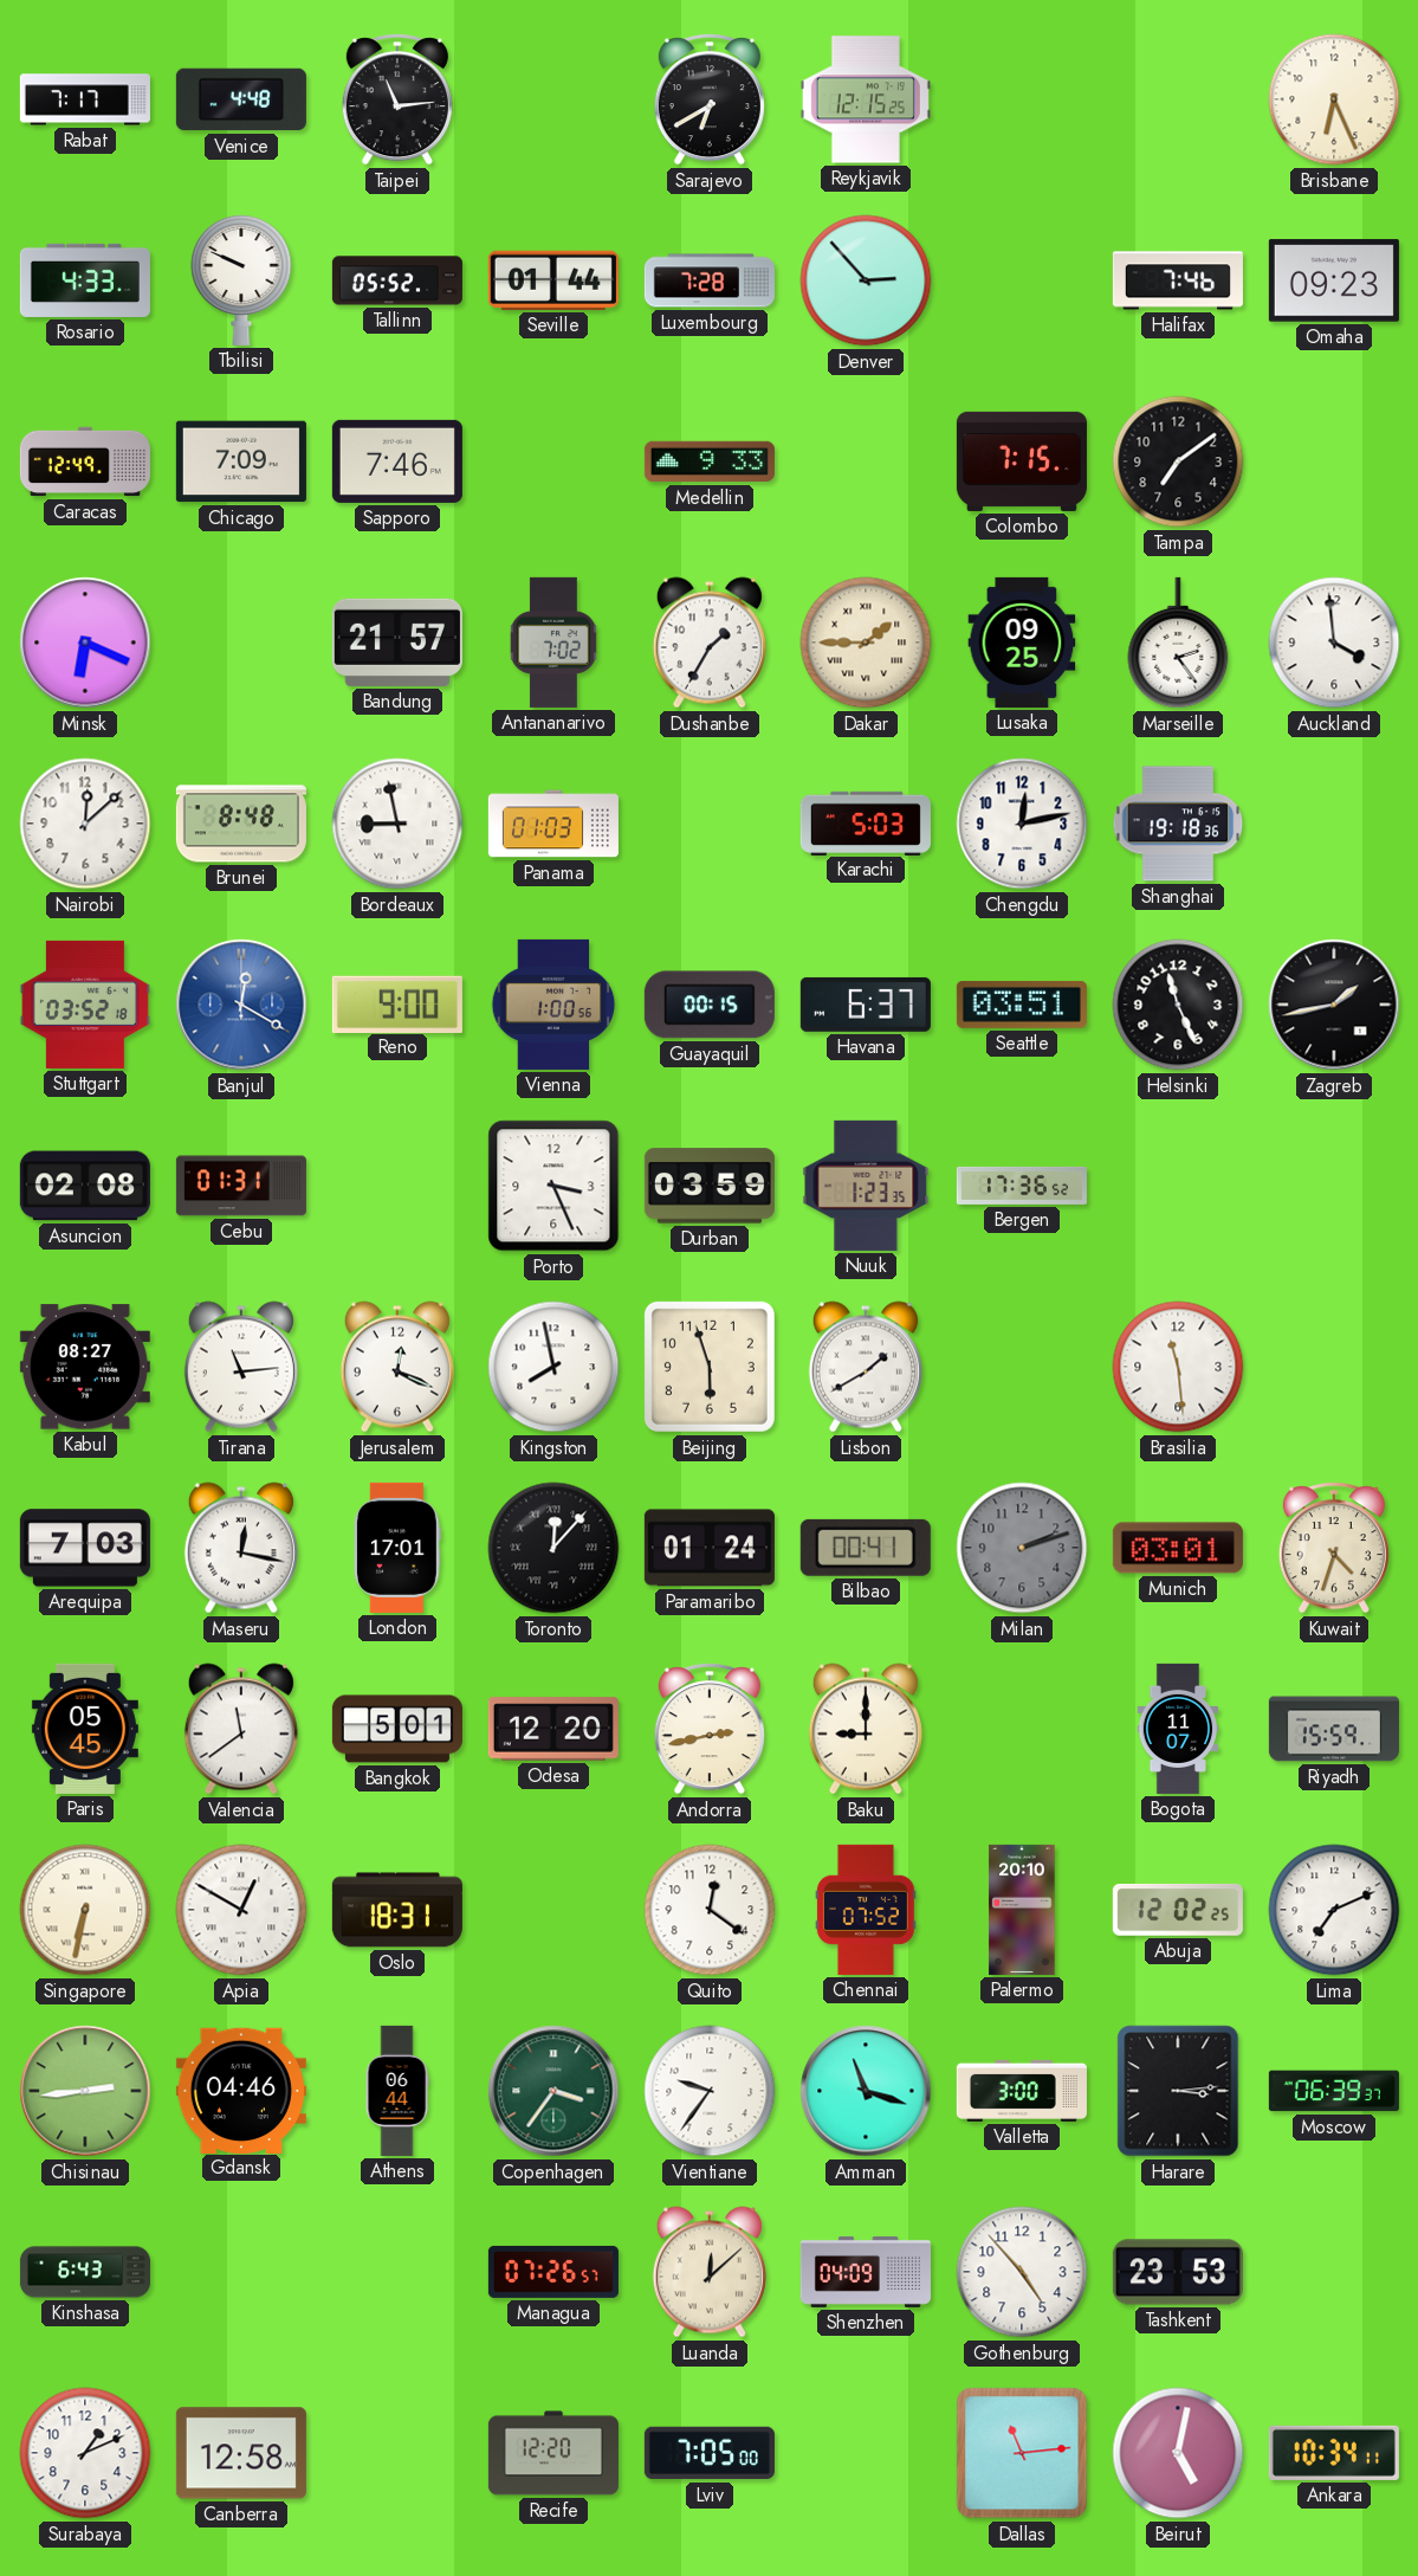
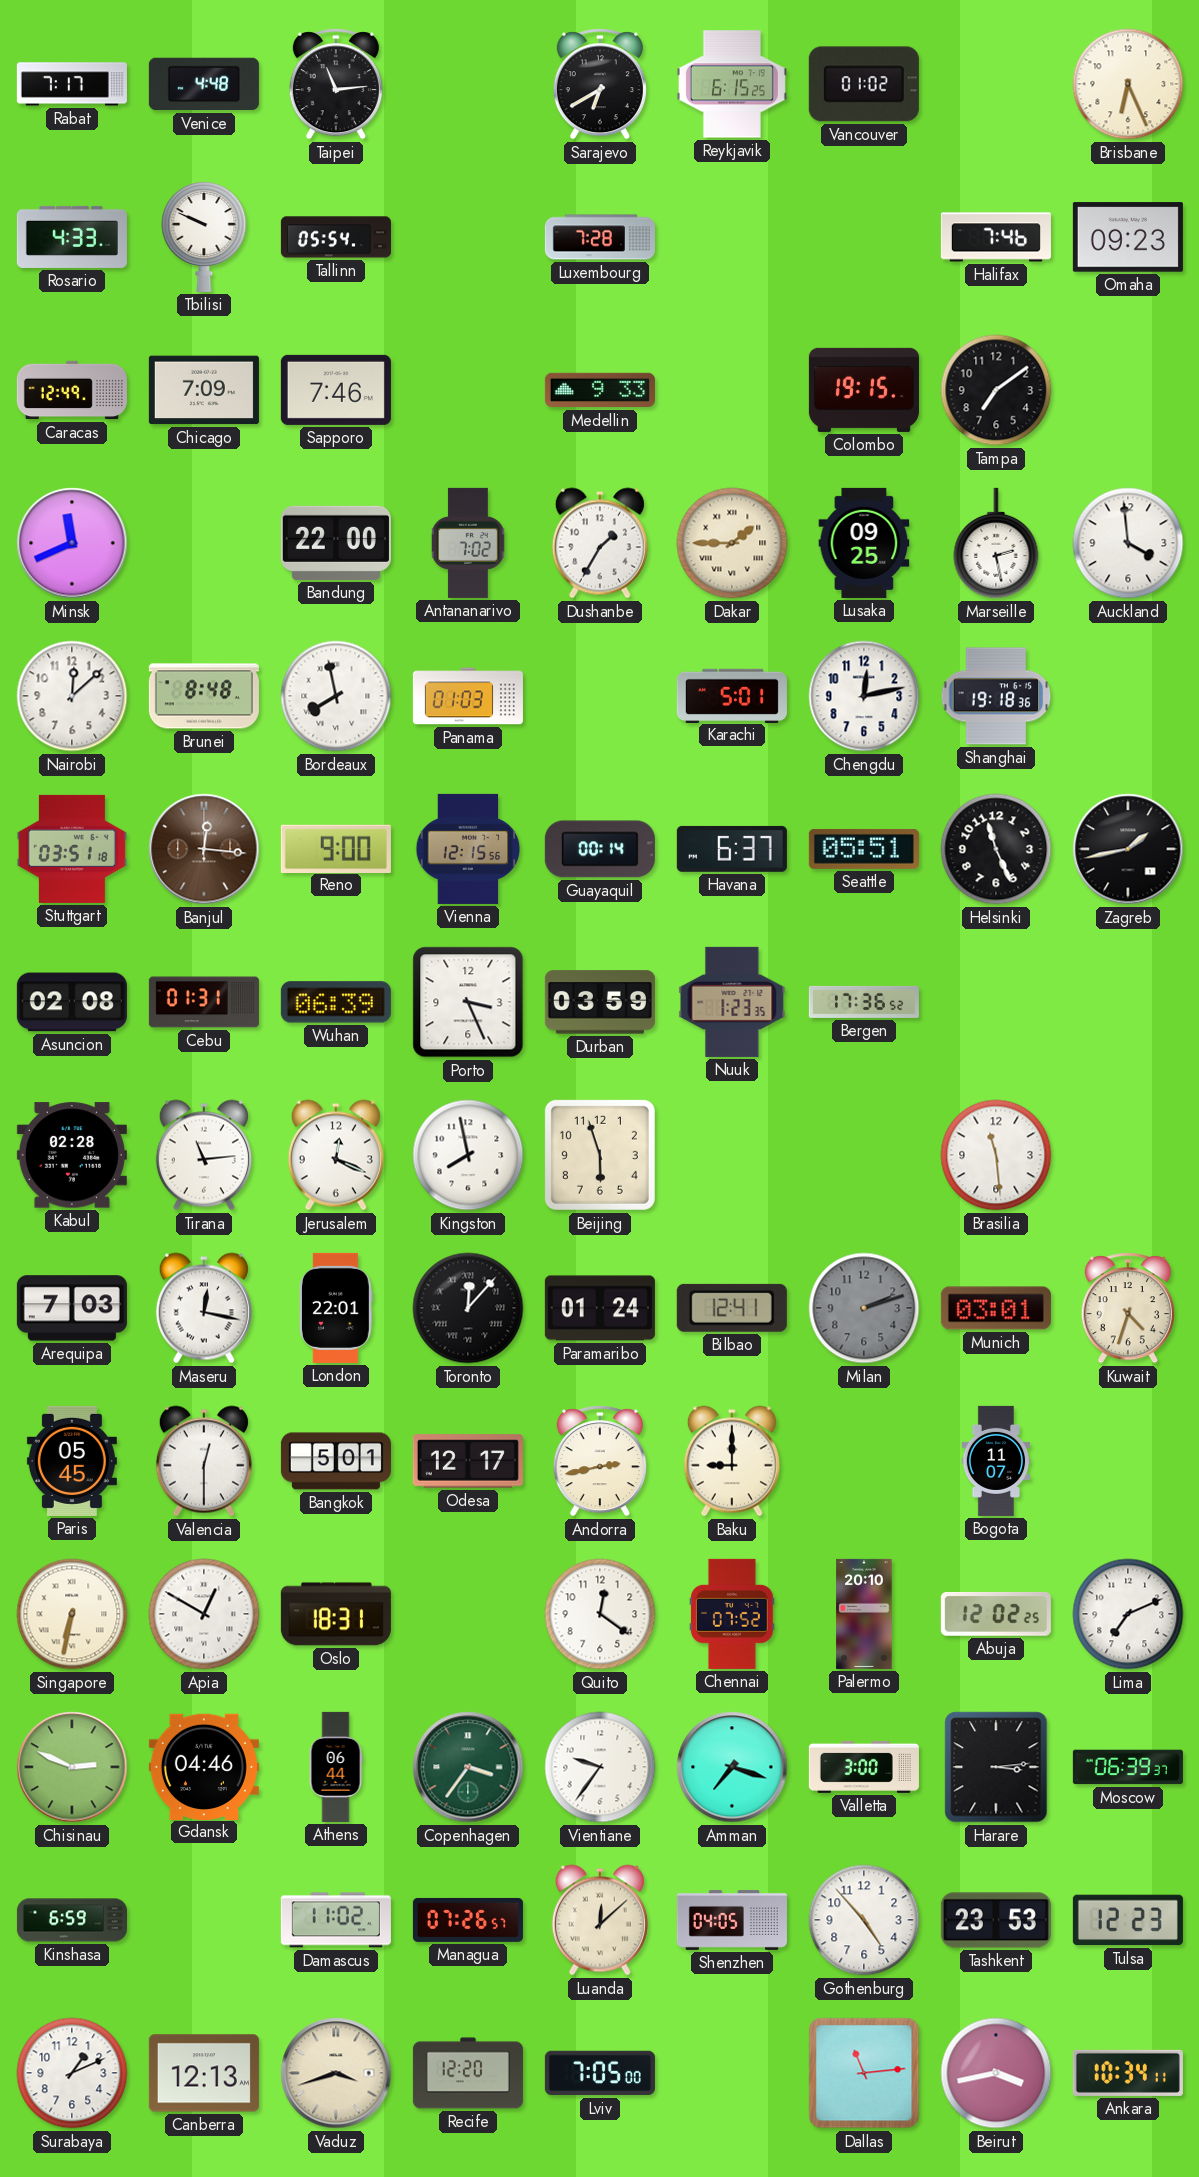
Reykjavik: 12:15 -> 6:15 (732, 84)
Vancouver: none -> 01:02 (864, 84)
Tallinn: 05:52 -> 05:54 (336, 237)
Seville: 01:44 -> none (553, 280)
Denver: 2:53 -> none (866, 280)
Colombo: 7:15 -> 19:15 (864, 390)
Minsk: 6:19 -> 11:41 (72, 543)
Bandung: 21:57 -> 22:00 (336, 543)
Marseille: 2:24 -> 2:28 (996, 543)
Bordeaux: 8:58 -> 7:58 (336, 696)
Karachi: 5:03 -> 5:01 (732, 695)
Stuttgart: 03:52 -> 03:51 (72, 849)
Banjul: 12:20 -> 12:16 (204, 849)
Banjul dial: blue -> brown (204, 849)
Vienna: 1:00 -> 12:15 (468, 849)
Guayaquil: 00:15 -> 00:14 (600, 849)
Seattle: 03:51 -> 05:51 (864, 849)
Wuhan: none -> 06:39 (336, 1002)
Kabul: 08:27 -> 02:28 (72, 1155)
Lisbon: 1:40 -> none (866, 1367)
London: 17:01 -> 22:01 (337, 1308)
Bilbao: 00:41 -> 12:41 (732, 1308)
Valencia: 11:39 -> 12:30 (204, 1461)
Odesa: 12:20 -> 12:17 (468, 1461)
Riyadh: 15:59 -> none (1334, 1729)
Chisinau: 2:44 -> 2:49 (72, 1767)
Amman: 11:18 -> 7:18 (732, 1767)
Kinshasa: 6:43 -> 6:59 (72, 1920)
Damascus: none -> 11:02 (336, 1920)
Shenzhen: 04:09 -> 04:05 (732, 1920)
Tulsa: none -> 12:23 (1128, 1920)
Canberra: 12:58 -> 12:13 (204, 2073)
Vaduz: none -> 3:42 (336, 2073)
Beirut: 5:02 -> 3:43 (996, 2073)
